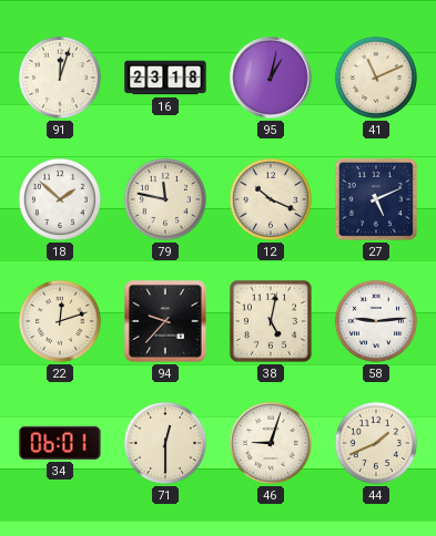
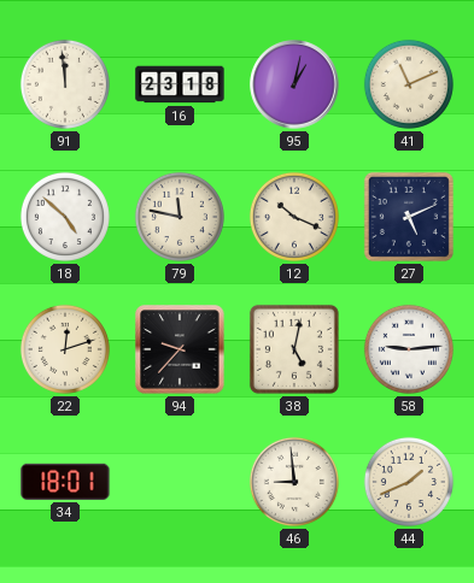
91: 12:03 -> 11:59 (65, 84)
18: 1:52 -> 4:52 (65, 217)
34: 06:01 -> 18:01 (65, 482)
71: 12:30 -> none (165, 443)
46: 9:03 -> 8:59 (294, 482)
